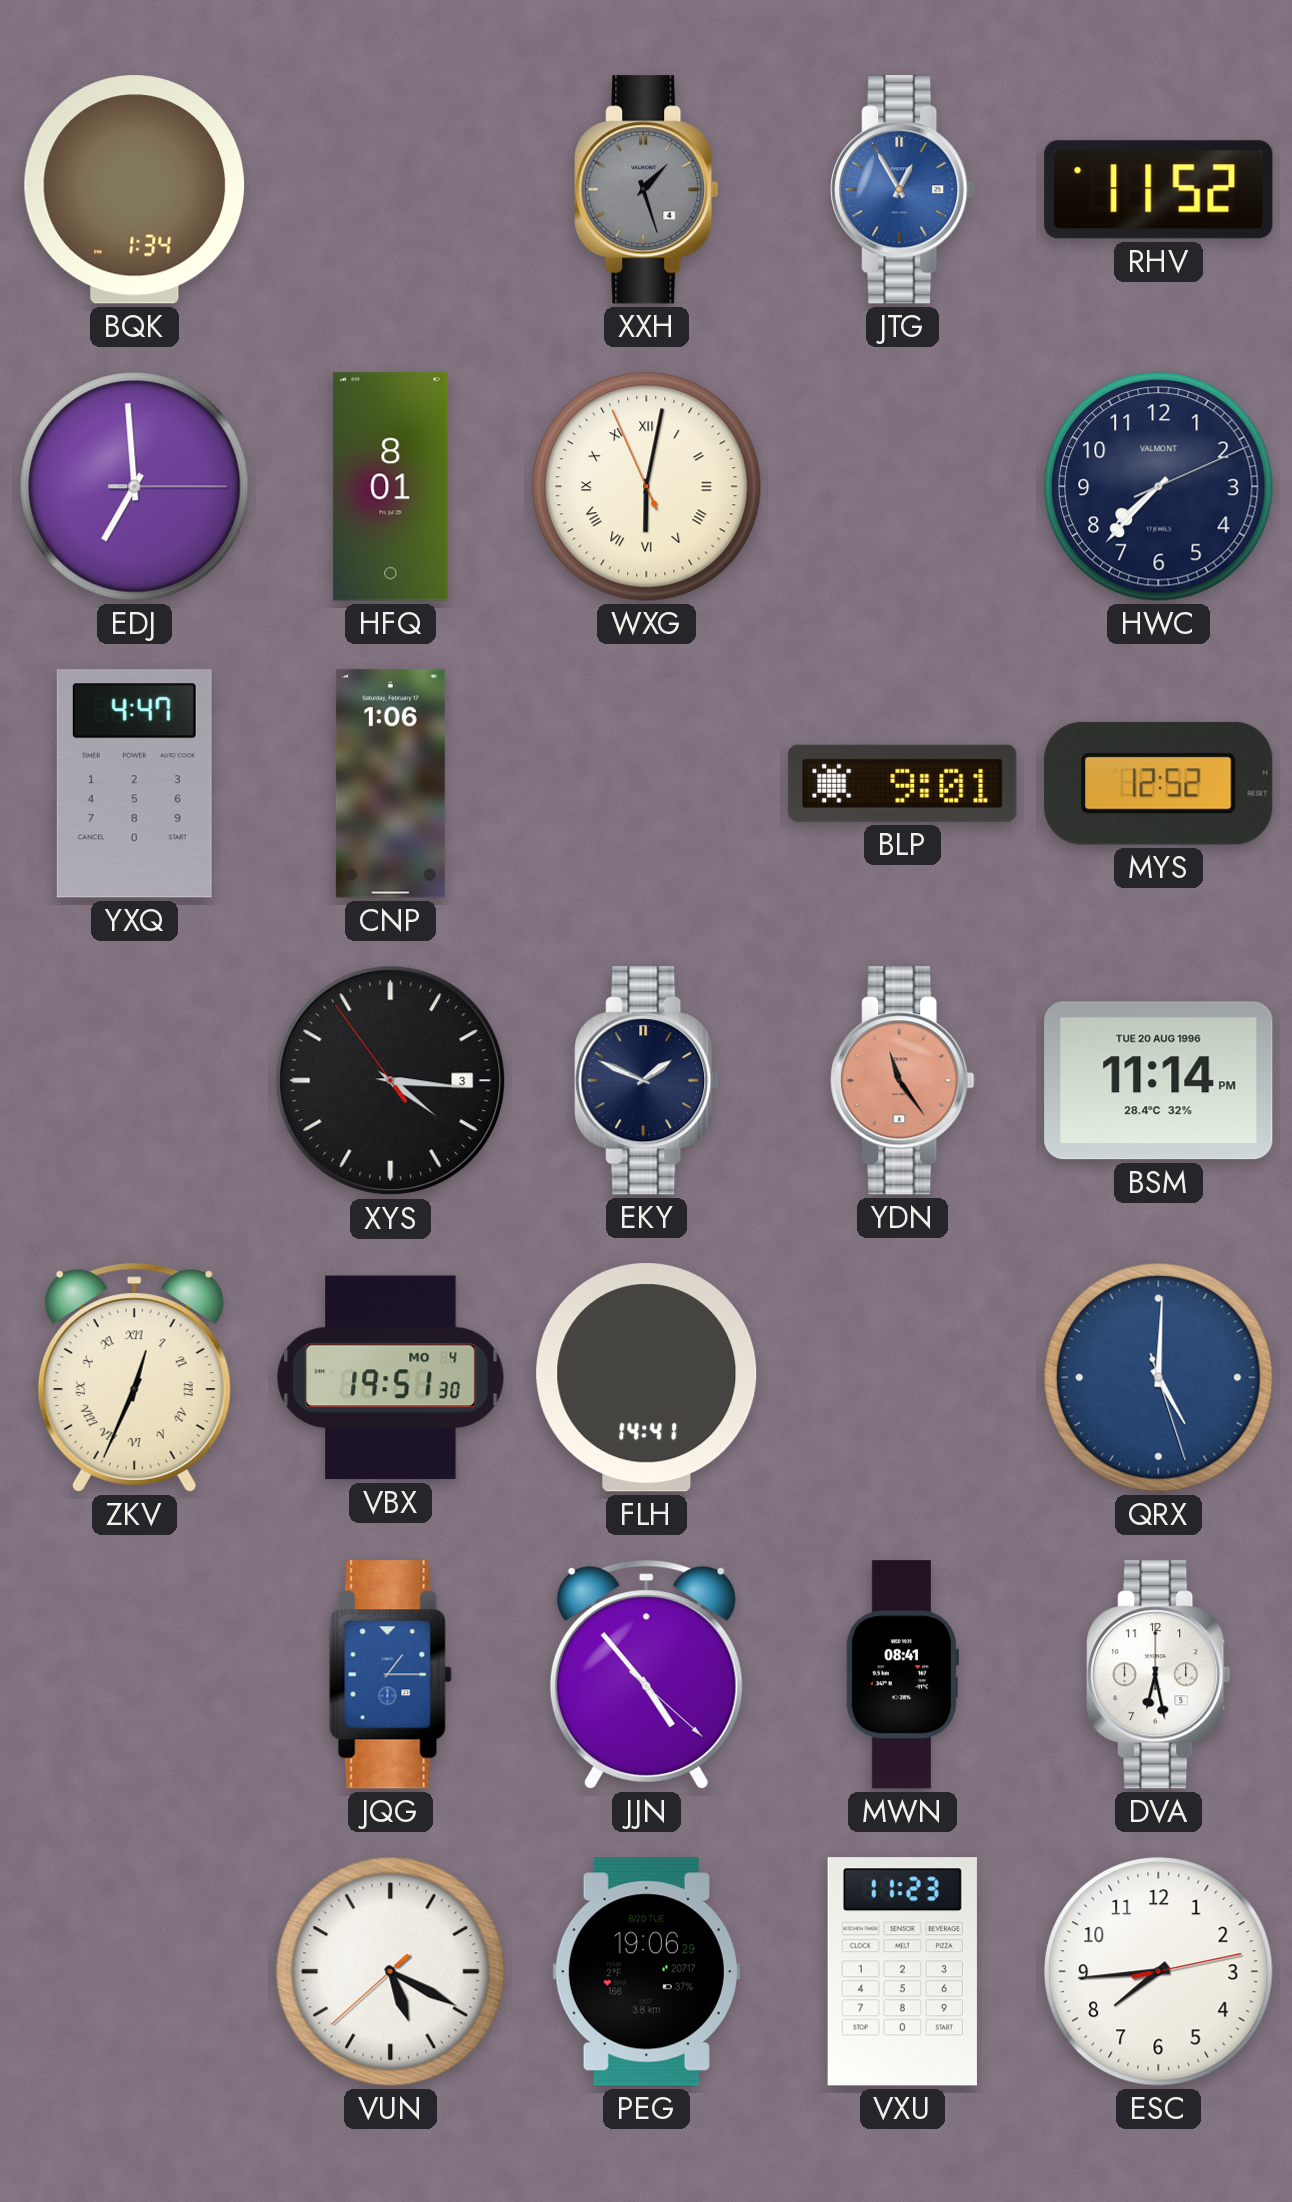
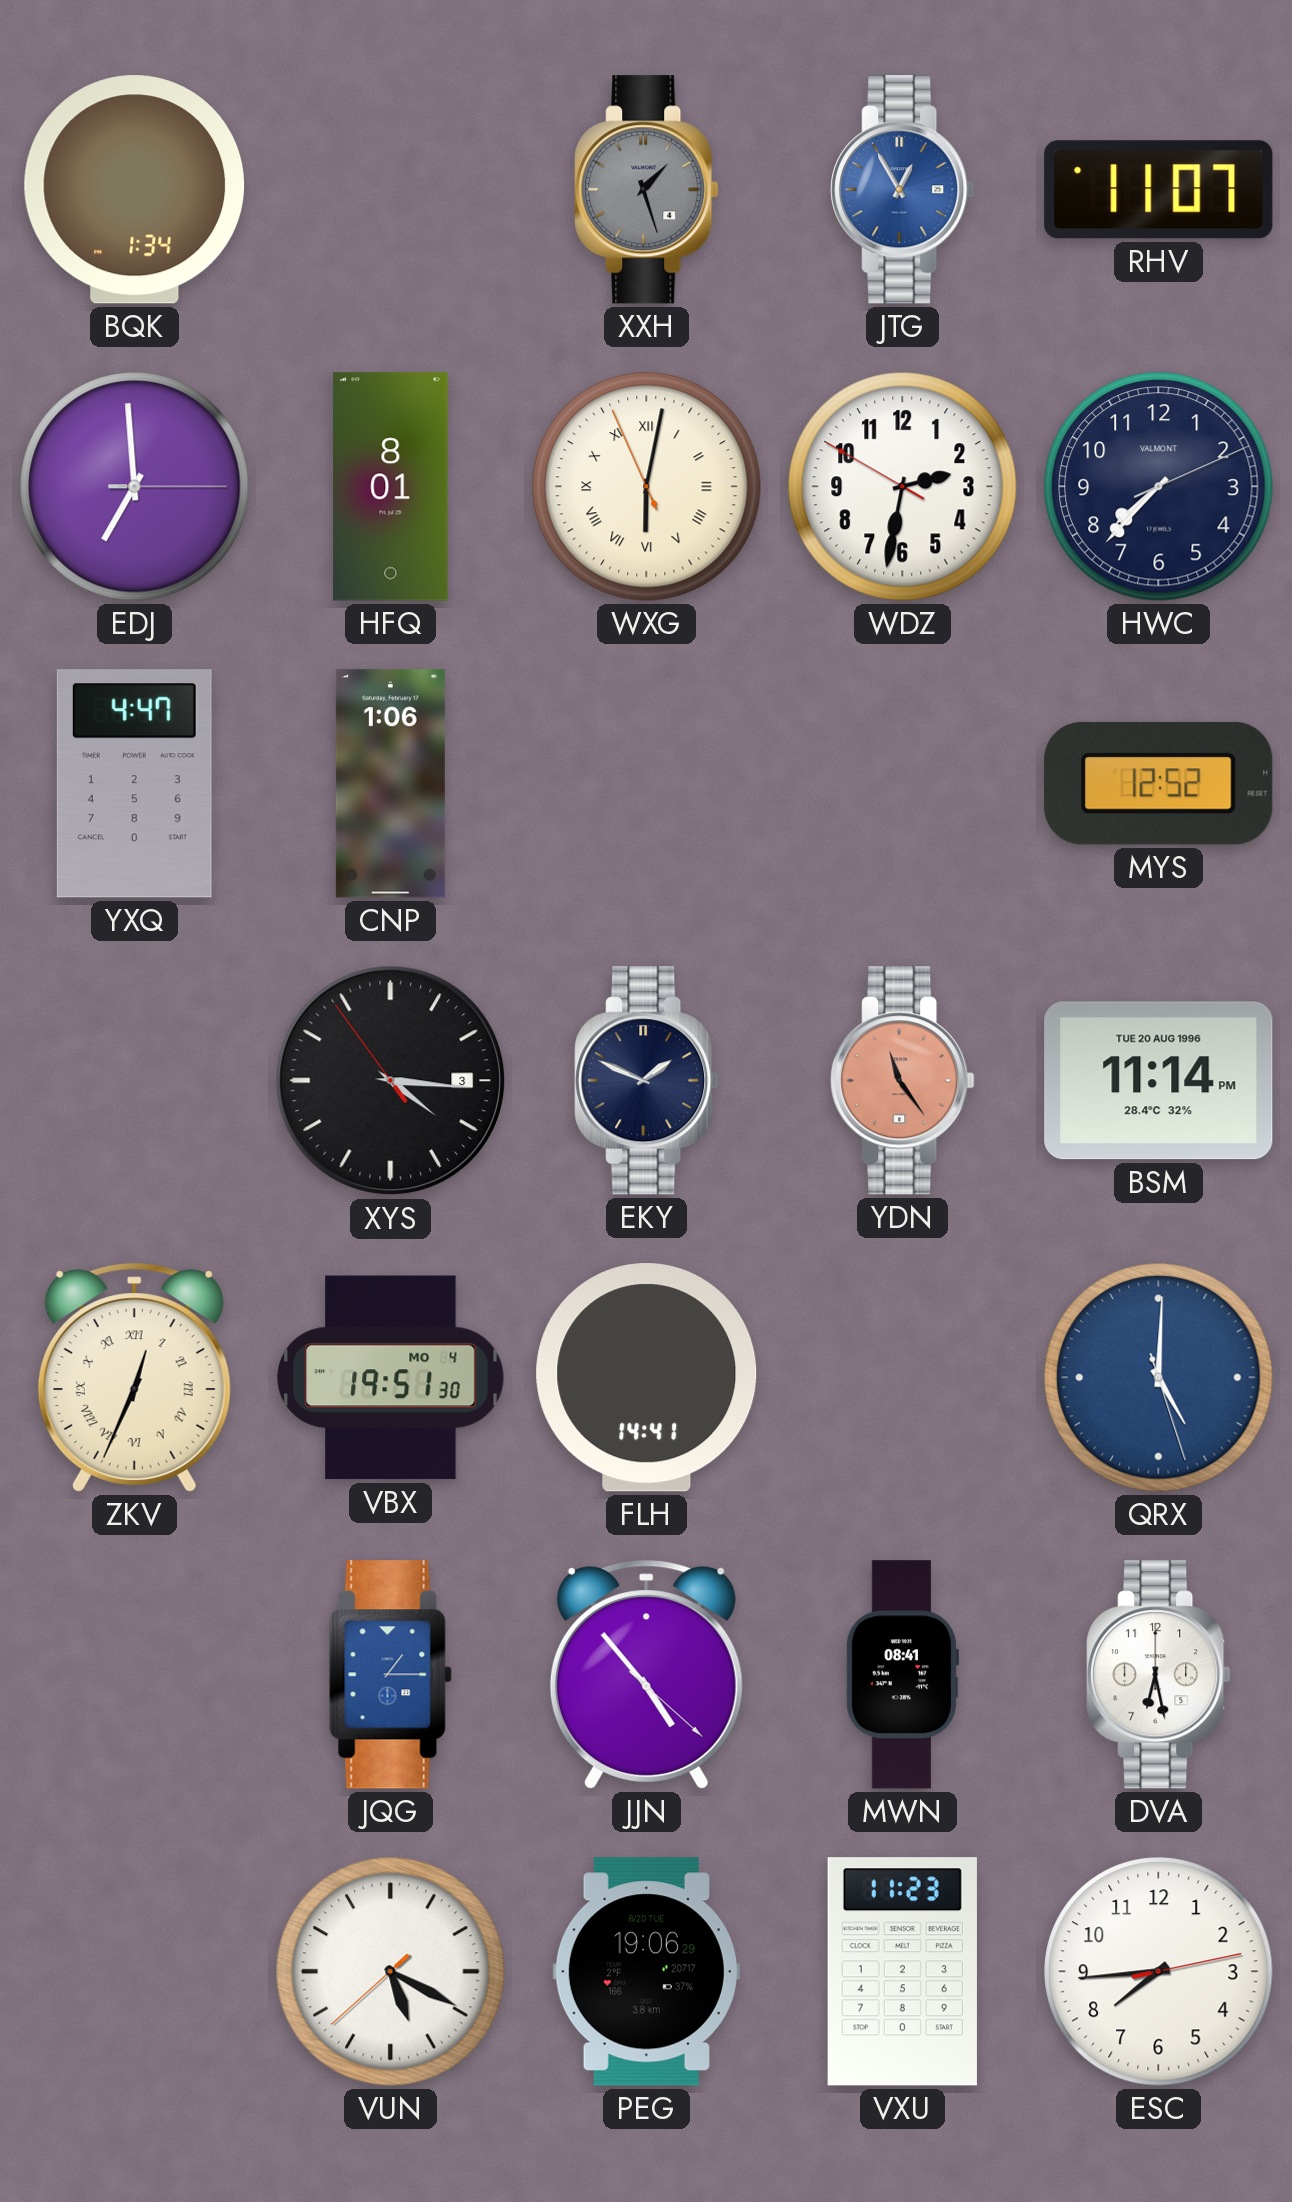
RHV: 11:52 -> 11:07 (1159, 190)
WDZ: none -> 2:31 (903, 487)
BLP: 9:01 -> none (903, 783)
